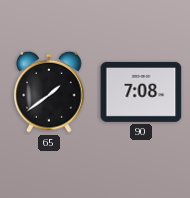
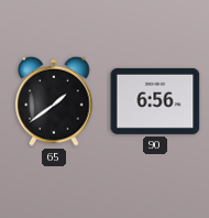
90: 7:08 -> 6:56 (155, 101)
